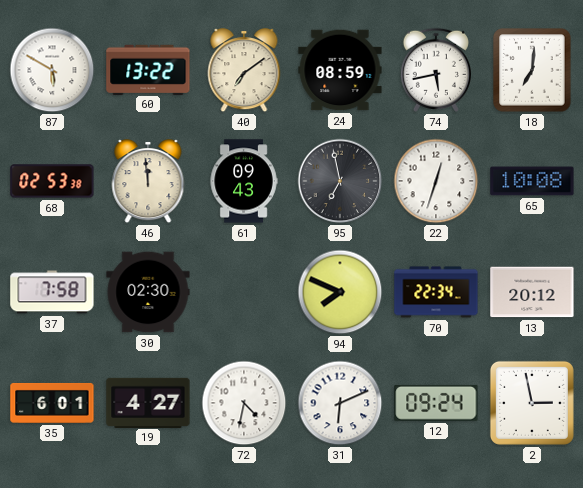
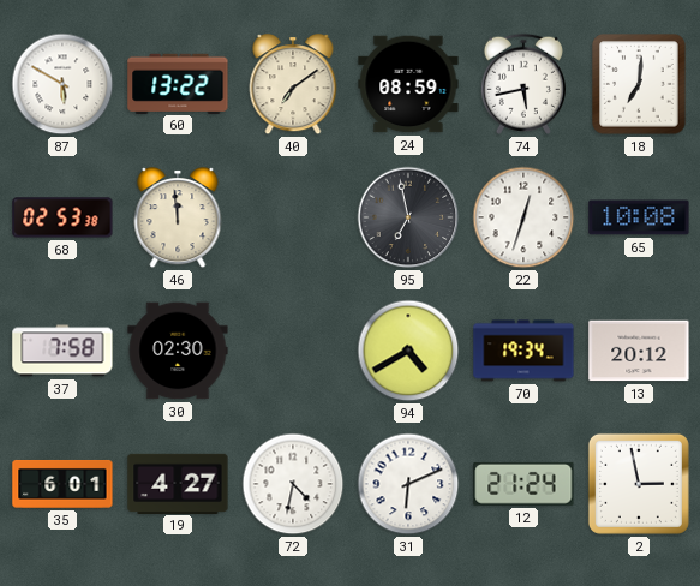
61: 09:43 -> none (244, 181)
94: 7:49 -> 4:40 (408, 351)
70: 22:34 -> 19:34 (523, 351)
12: 09:24 -> 21:24 (523, 484)
